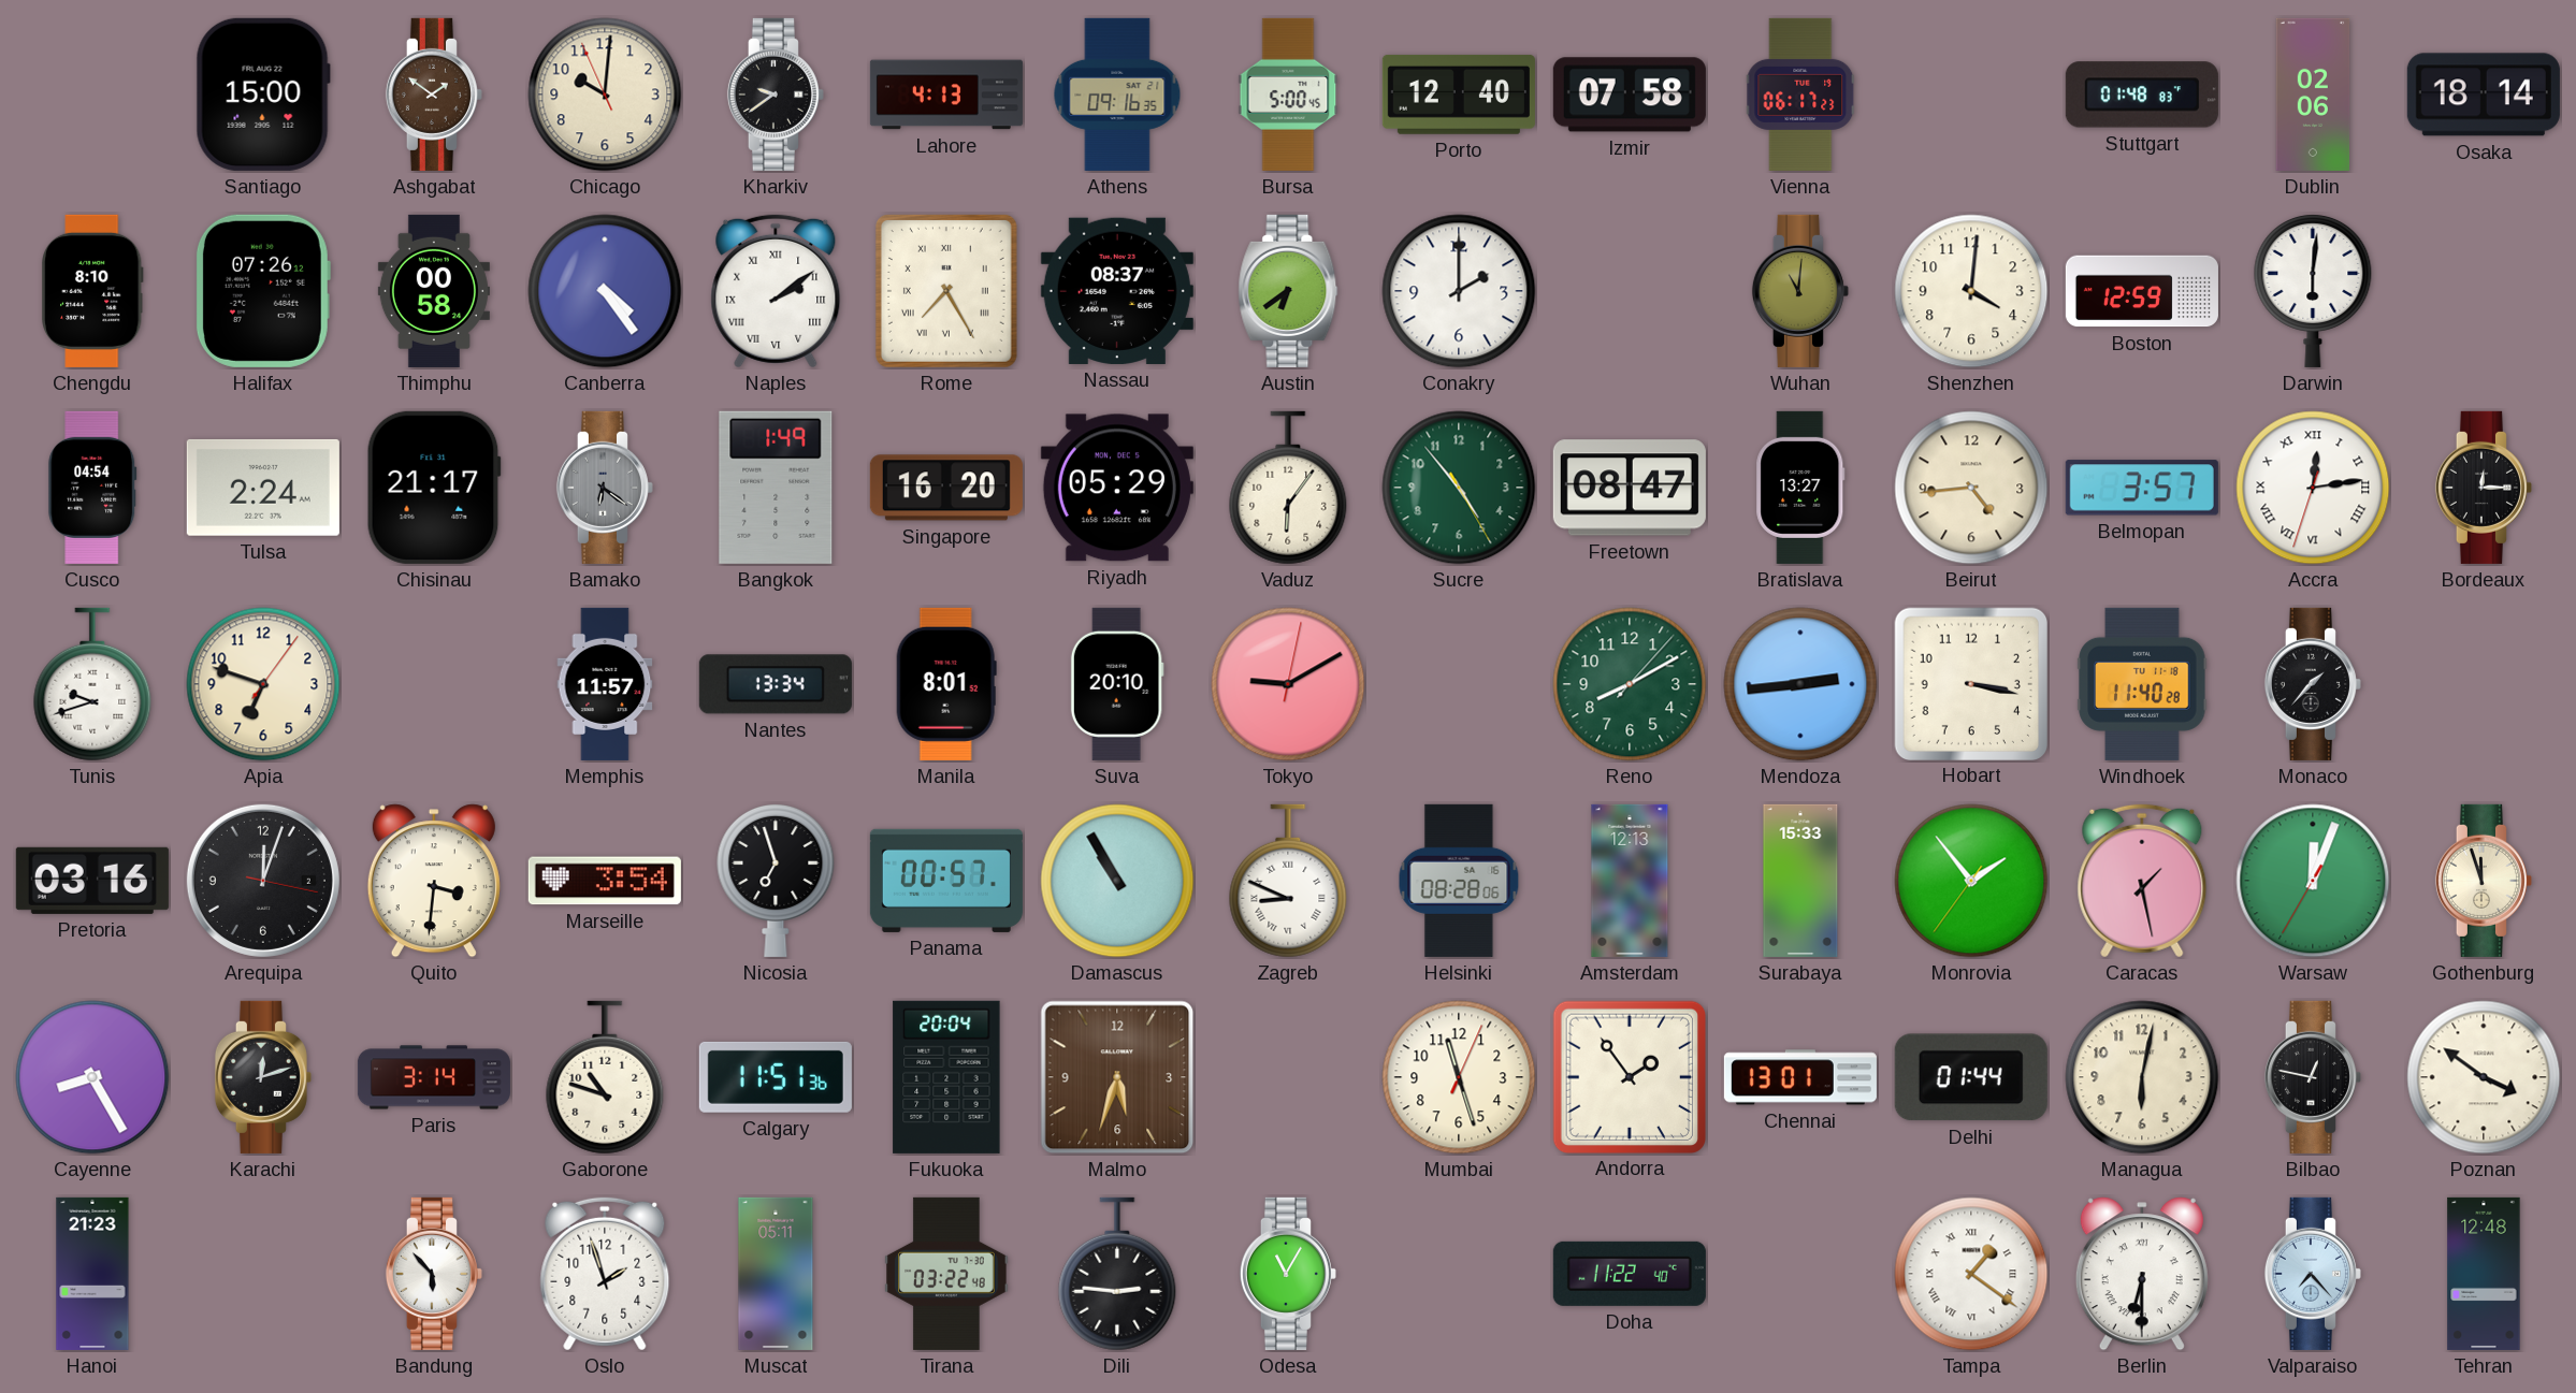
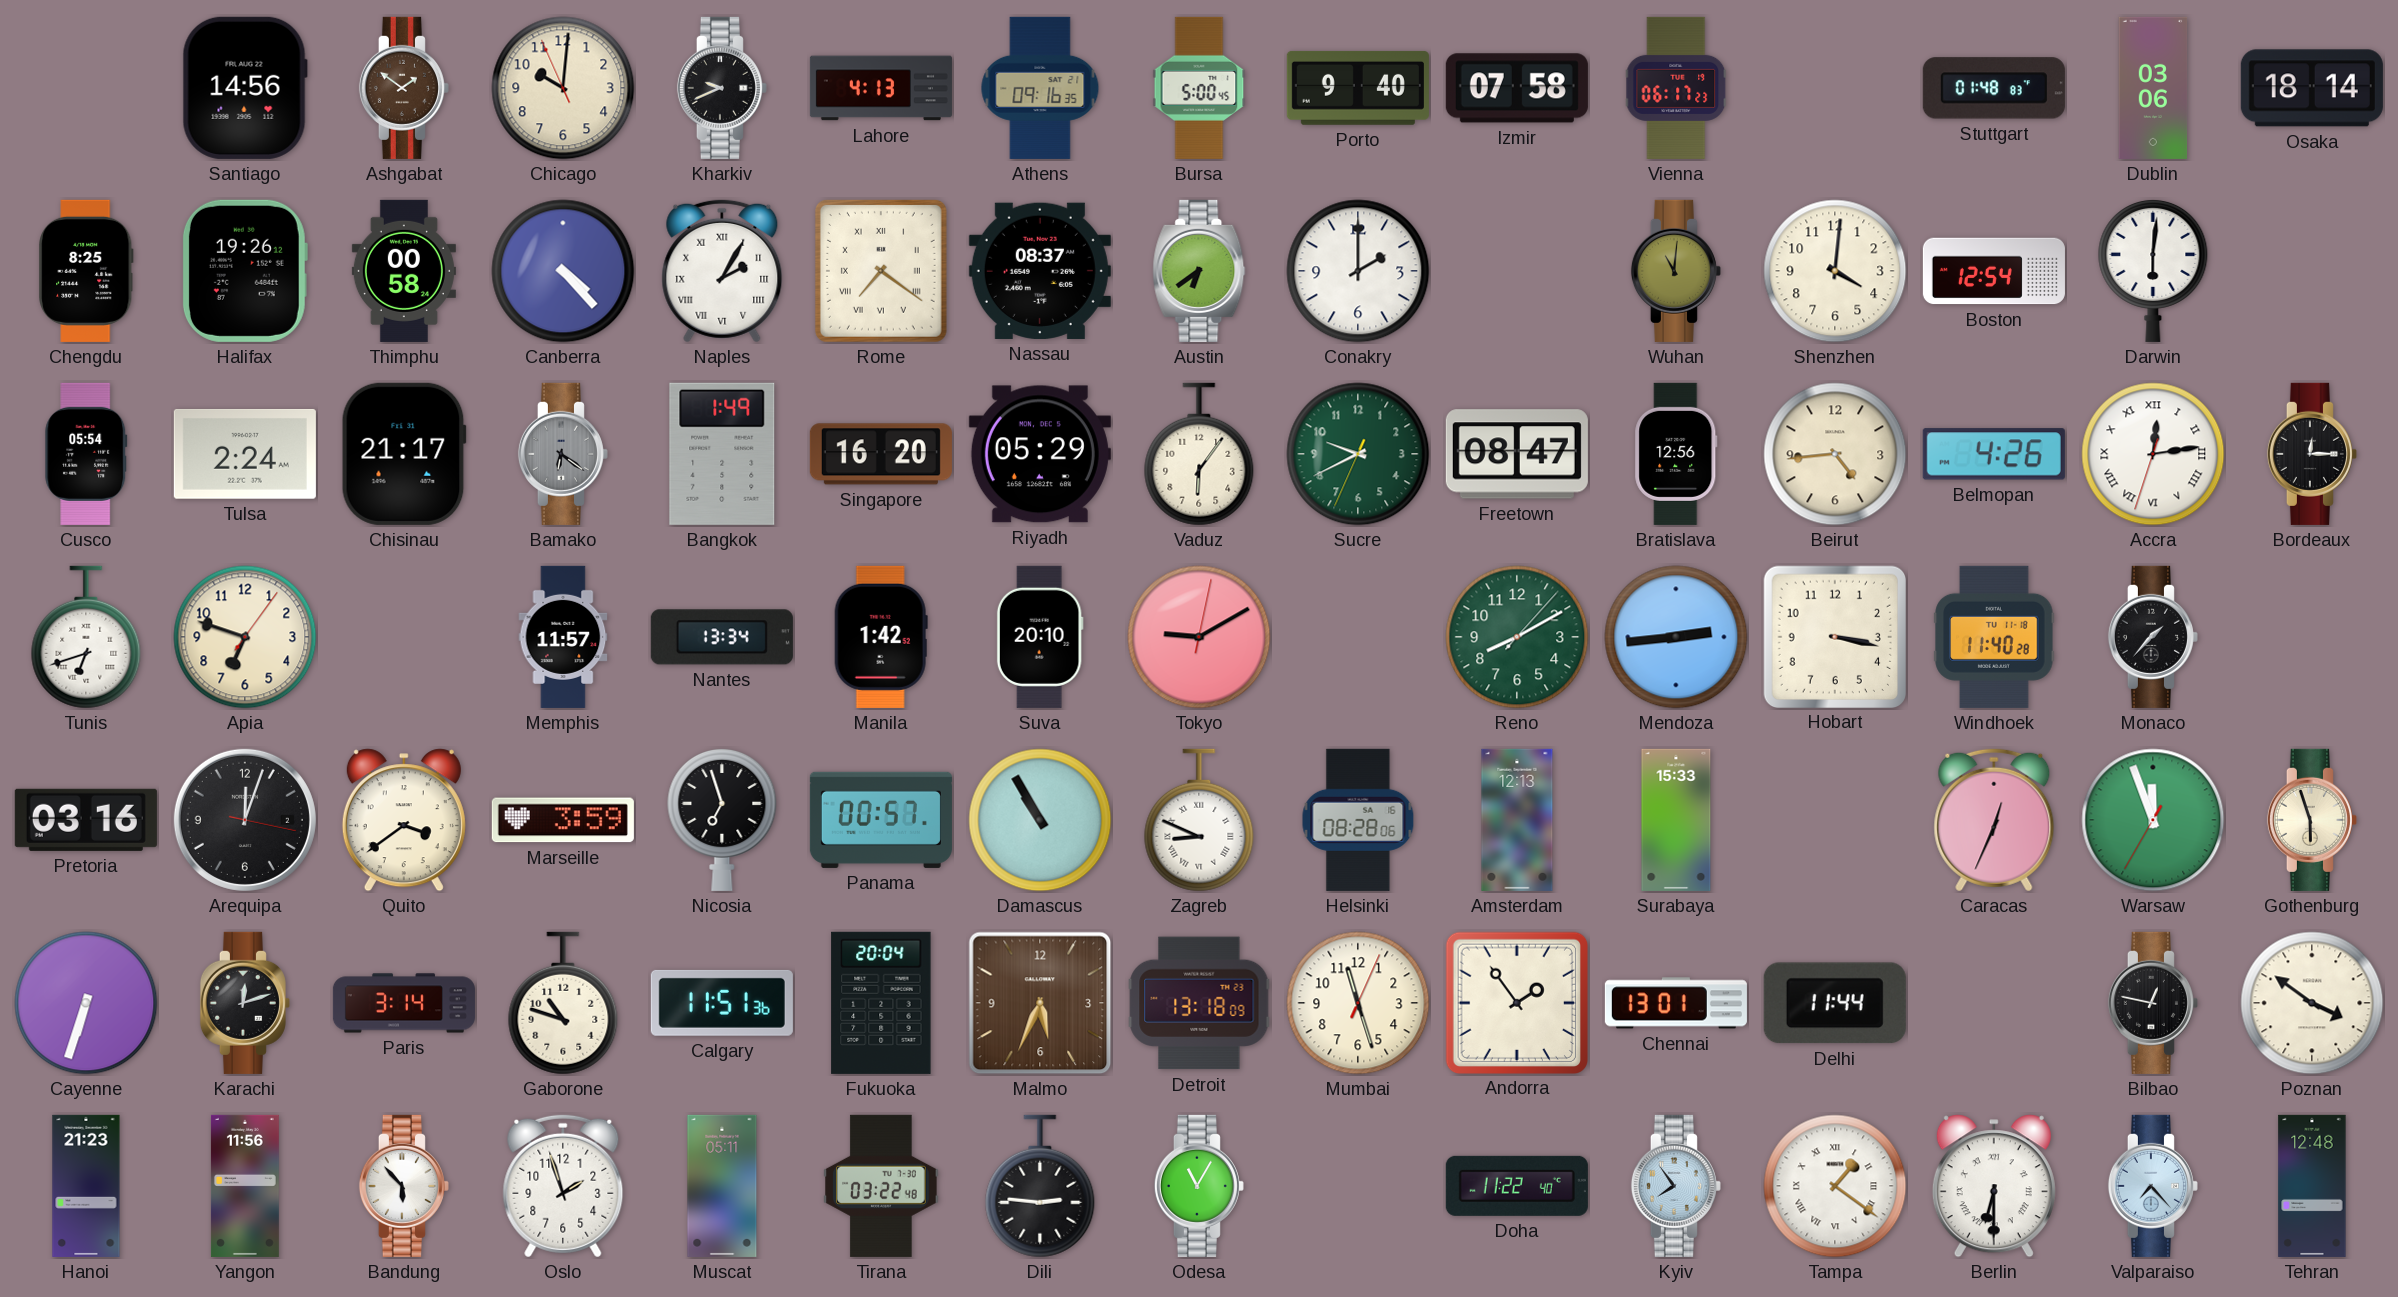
Santiago: 15:00 -> 14:56 (245, 88)
Kharkiv: 9:39 -> 9:41 (722, 88)
Porto: 12:40 -> 9:40 (1358, 88)
Dublin: 02:06 -> 03:06 (2153, 88)
Chengdu: 8:10 -> 8:25 (87, 271)
Halifax: 07:26 -> 19:26 (244, 271)
Canberra: 4:24 -> 4:23 (563, 271)
Naples: 2:09 -> 2:05 (722, 271)
Rome: 7:25 -> 7:21 (881, 271)
Boston: 12:59 -> 12:54 (1994, 271)
Cusco: 04:54 -> 05:54 (86, 454)
Sucre: 4:53 -> 9:40 (1358, 454)
Bratislava: 13:27 -> 12:56 (1676, 454)
Belmopan: 3:57 -> 4:26 (1994, 454)
Tunis: 9:42 -> 6:42 (86, 637)
Manila: 8:01 -> 1:42 (881, 637)
Quito: 3:31 -> 3:39 (404, 820)
Marseille: 3:54 -> 3:59 (563, 820)
Monrovia: 1:53 -> none (1971, 881)
Caracas: 1:28 -> 12:34 (1994, 820)
Warsaw: 12:03 -> 11:56 (2153, 820)
Gothenburg: 11:57 -> 5:57 (2312, 820)
Cayenne: 8:25 -> 6:33 (86, 1003)
Malmo: 5:33 -> 5:34 (1040, 1003)
Detroit: none -> 13:18 (1199, 1003)
Delhi: 01:44 -> 11:44 (1835, 1003)
Managua: 6:02 -> none (2142, 1077)
Yangon: none -> 11:56 (245, 1186)
Kyiv: none -> 7:54 (1676, 1186)
